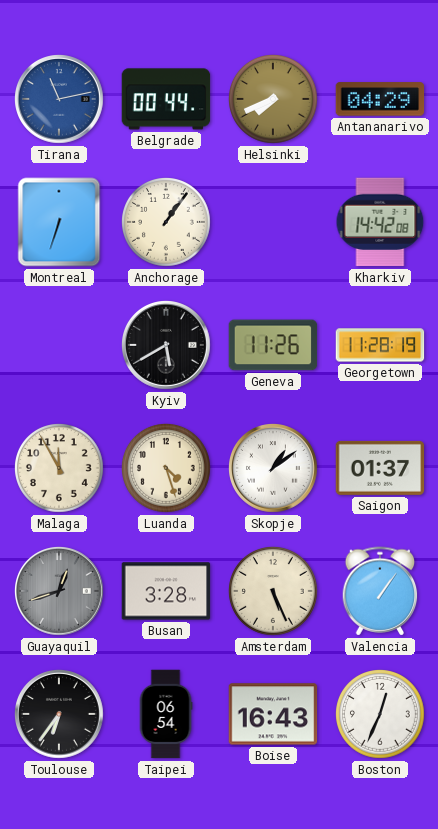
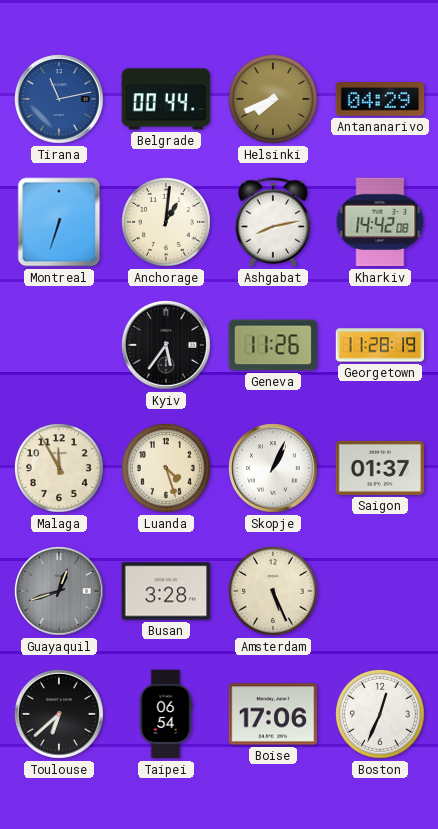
Anchorage: 1:06 -> 1:01 (167, 223)
Ashgabat: none -> 8:13 (273, 222)
Kyiv: 5:40 -> 5:36 (167, 346)
Skopje: 1:09 -> 1:04 (274, 469)
Valencia: 1:06 -> none (380, 591)
Toulouse: 6:36 -> 6:38 (60, 715)
Boise: 16:43 -> 17:06 (273, 714)
